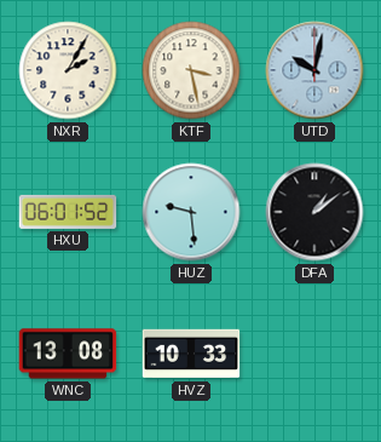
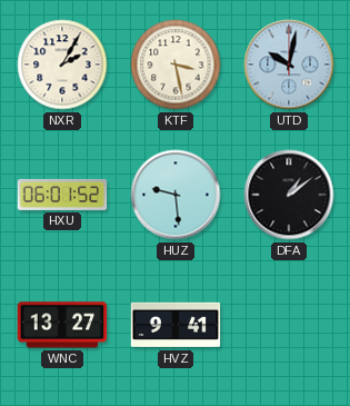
WNC: 13:08 -> 13:27 (62, 325)
HVZ: 10:33 -> 9:41 (176, 325)
